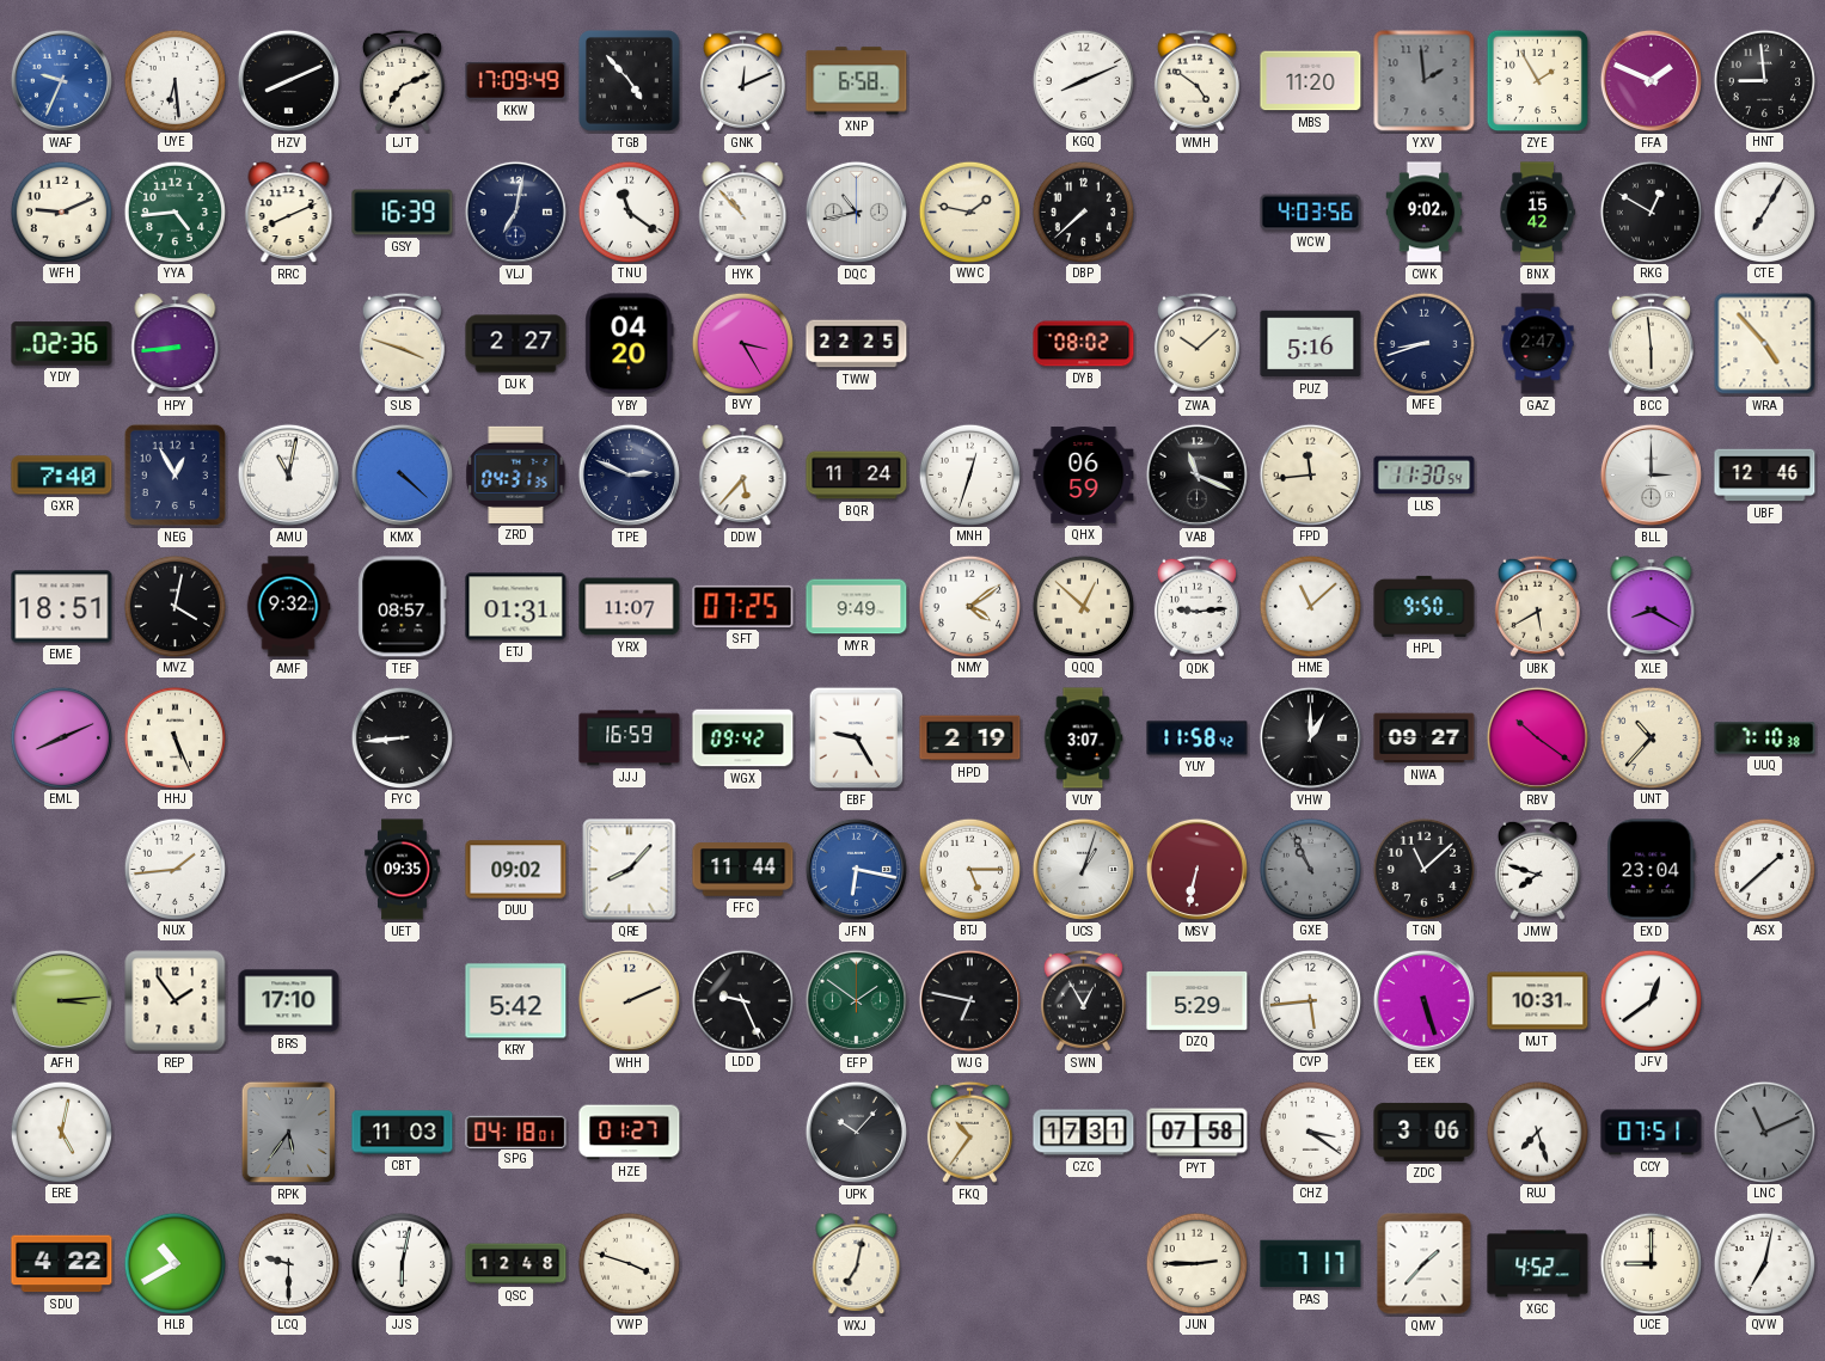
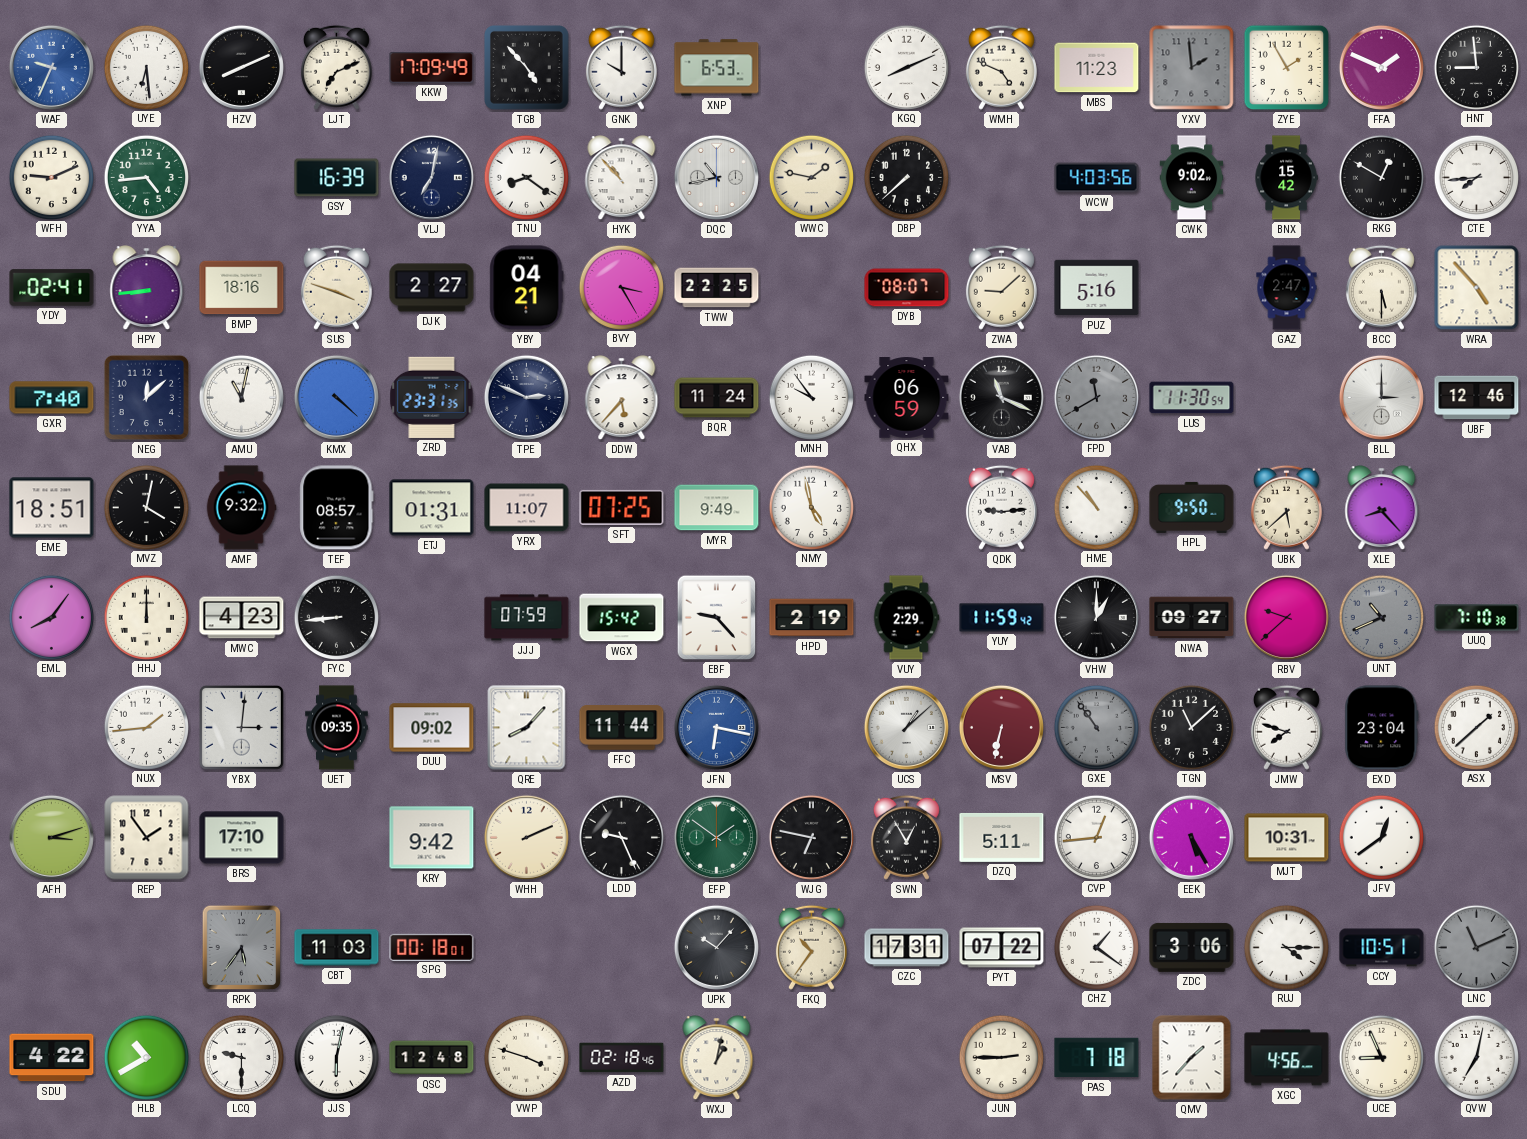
GNK: 12:11 -> 10:00 (621, 67)
XNP: 6:58 -> 6:53 (717, 68)
WMH: 4:51 -> 4:49 (1001, 67)
MBS: 11:20 -> 11:23 (1097, 68)
RRC: 8:11 -> none (289, 213)
TNU: 11:21 -> 8:21 (526, 177)
CTE: 7:05 -> 7:44 (1476, 177)
YDY: 02:36 -> 02:41 (52, 288)
BMP: none -> 18:16 (242, 288)
YBY: 04:20 -> 04:21 (527, 288)
DYB: 08:02 -> 08:07 (907, 288)
ZWA: 10:08 -> 9:08 (1001, 287)
MFE: 8:42 -> none (1423, 343)
BCC: 5:59 -> 5:30 (1381, 287)
NEG: 12:55 -> 12:08 (147, 398)
ZRD: 04:31 -> 23:31 (432, 397)
MNH: 12:33 -> 9:54 (811, 397)
FPD: 11:44 -> 11:40 (1096, 397)
FPD dial: cream -> grey (1096, 397)
NMY: 4:09 -> 4:58 (811, 507)
QQQ: 12:52 -> none (1083, 606)
HME: 11:08 -> 10:53 (1096, 507)
UBK: 5:40 -> 5:38 (1286, 507)
XLE: 8:20 -> 8:23 (1382, 508)
EML: 8:11 -> 8:06 (51, 617)
HHJ: 5:26 -> 12:00 (146, 617)
MWC: none -> 4:23 (242, 618)
JJJ: 16:59 -> 07:59 (527, 618)
WGX: 09:42 -> 15:42 (622, 618)
EBF: 9:25 -> 9:23 (717, 618)
VUY: 3:07 -> 2:29 (906, 618)
YUY: 11:58 -> 11:59 (1002, 618)
RBV: 10:21 -> 9:38 (1286, 617)
UNT: 10:37 -> 10:41 (1381, 617)
UNT dial: cream -> grey (1381, 617)
YBX: none -> 3:01 (241, 727)
BTJ: 5:15 -> none (969, 869)
UCS: 1:03 -> 1:08 (906, 727)
GXE: 10:56 -> 10:54 (1096, 727)
AFH: 3:14 -> 3:12 (51, 837)
KRY: 5:42 -> 9:42 (432, 838)
DZQ: 5:29 -> 5:11 (1002, 837)
CVP: 5:44 -> 12:44 (1096, 837)
EEK: 5:27 -> 5:25 (1191, 837)
ERE: 5:02 -> none (61, 1132)
SPG: 04:18 -> 00:18 (432, 947)
HZE: 01:27 -> none (630, 1133)
PYT: 07:58 -> 07:22 (1002, 948)
CHZ: 3:21 -> 1:21 (1096, 947)
RUJ: 7:27 -> 4:15 (1286, 947)
CCY: 07:51 -> 10:51 (1382, 948)
AZD: none -> 02:18 (622, 1058)
WXJ: 7:02 -> 1:02 (717, 1058)
PAS: 7:17 -> 7:18 (1097, 1058)
XGC: 4:52 -> 4:56 (1287, 1058)
UCE: 9:00 -> 8:56 (1381, 1057)
